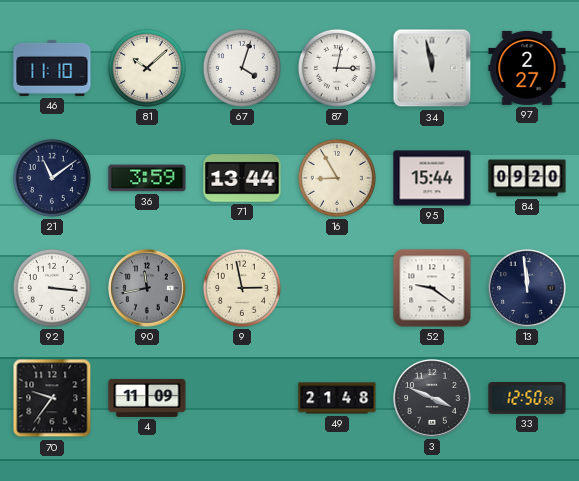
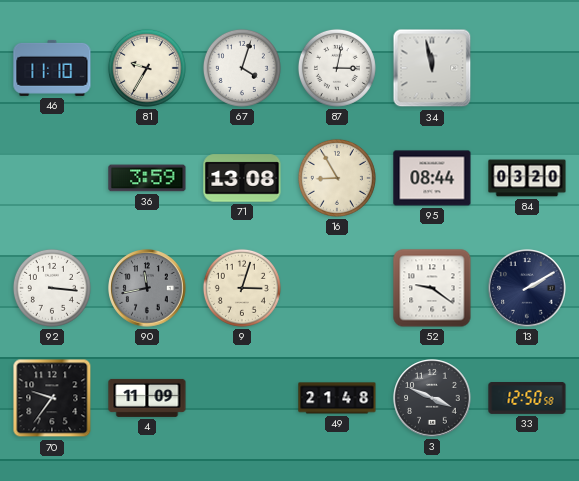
81: 10:08 -> 9:35 (147, 68)
97: 2:27 -> none (527, 68)
21: 11:09 -> none (52, 178)
71: 13:44 -> 13:08 (242, 178)
95: 15:44 -> 08:44 (432, 178)
84: 09:20 -> 03:20 (527, 178)
9: 2:58 -> 3:03 (242, 288)
13: 11:59 -> 2:10 (527, 288)
